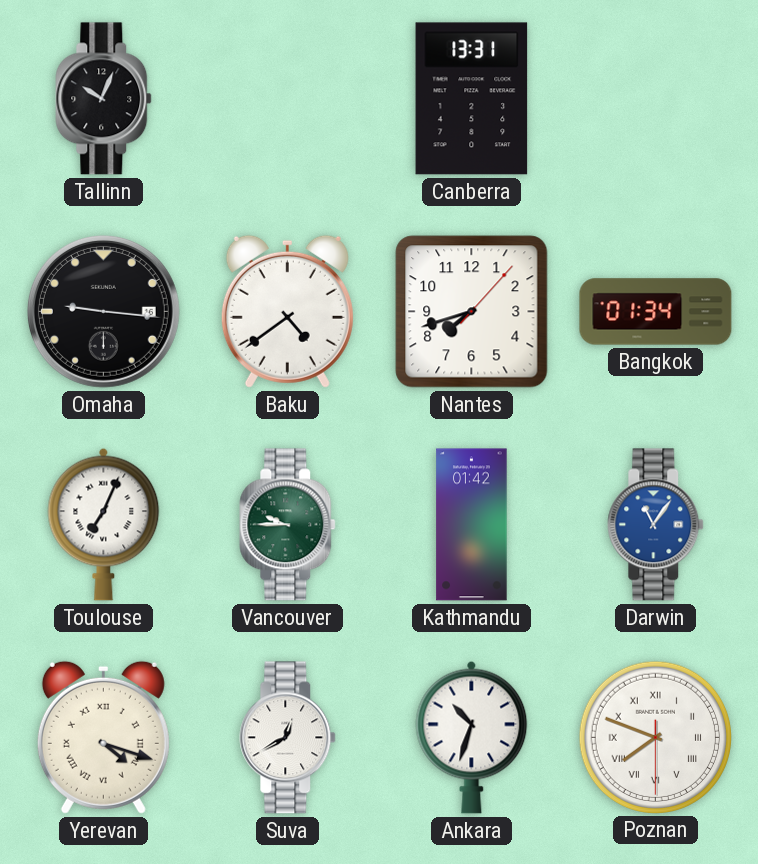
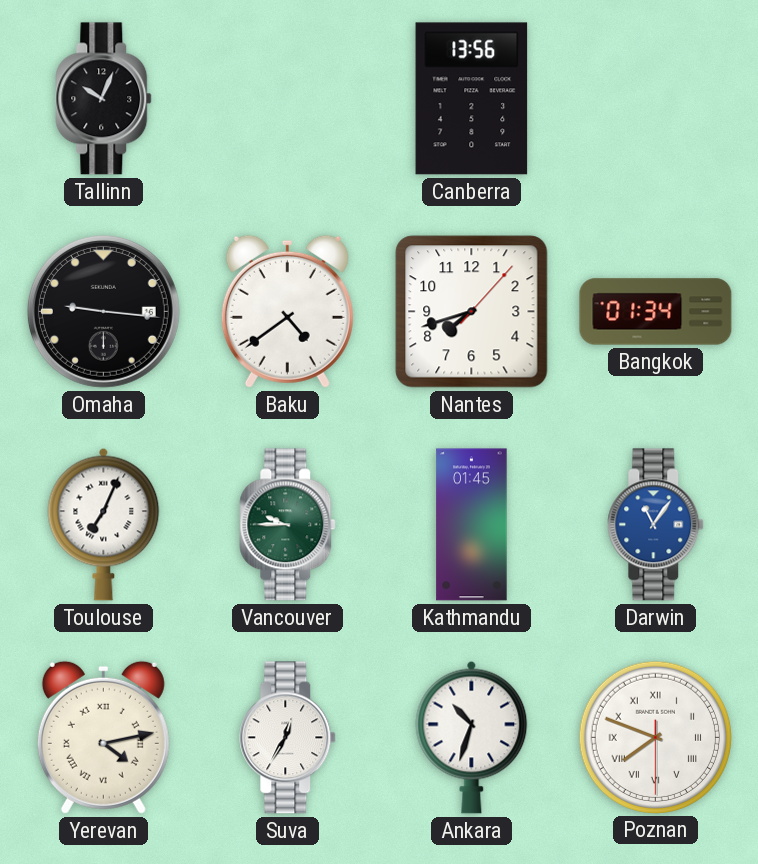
Canberra: 13:31 -> 13:56 (472, 99)
Kathmandu: 01:42 -> 01:45 (472, 525)
Yerevan: 4:18 -> 4:13 (103, 737)
Suva: 12:40 -> 12:35 (288, 738)
